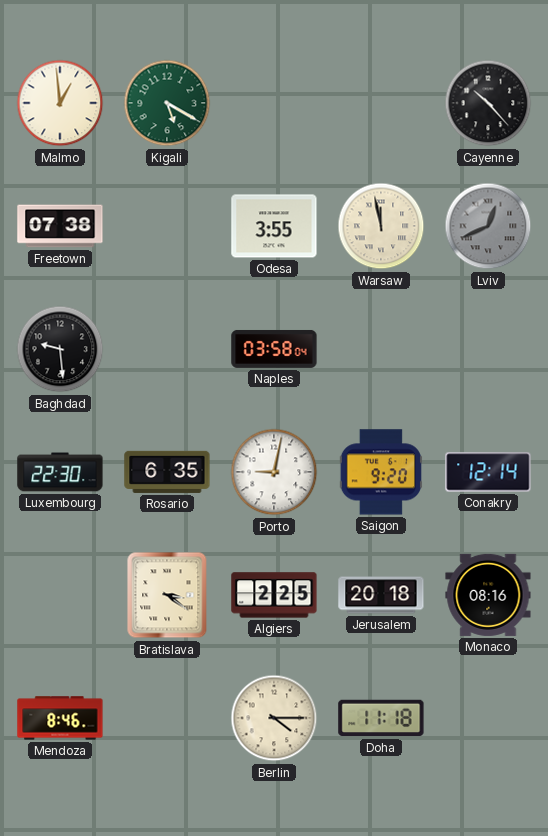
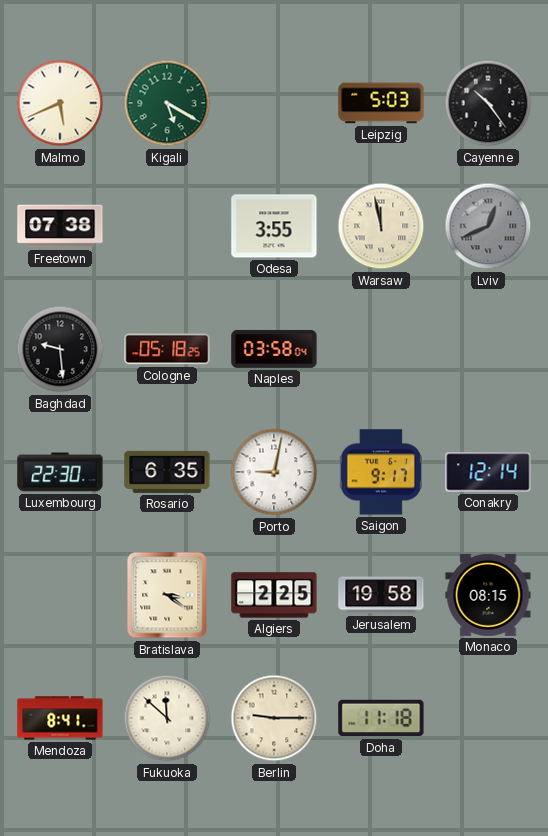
Malmo: 12:59 -> 5:41 (60, 103)
Leipzig: none -> 5:03 (381, 103)
Cayenne: 10:23 -> 10:24 (488, 103)
Cologne: none -> 05:18 (167, 349)
Saigon: 9:20 -> 9:17 (381, 472)
Jerusalem: 20:18 -> 19:58 (381, 595)
Monaco: 08:16 -> 08:15 (488, 595)
Mendoza: 8:46 -> 8:41 (60, 718)
Fukuoka: none -> 11:52 (167, 718)
Berlin: 4:15 -> 9:15 (274, 718)
